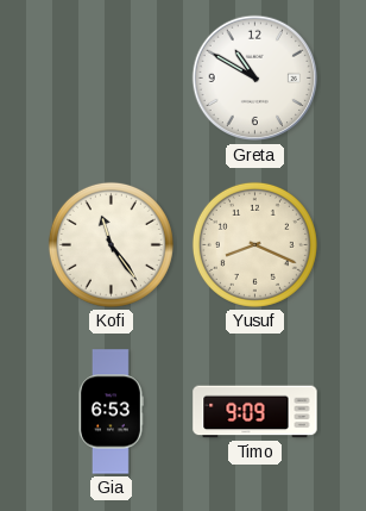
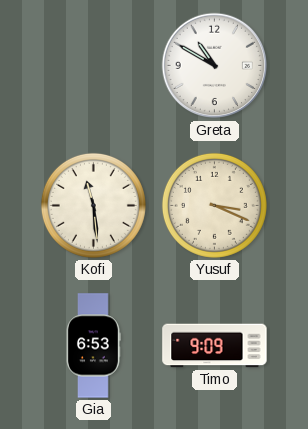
Kofi: 11:24 -> 11:29 (93, 205)
Yusuf: 8:19 -> 3:19 (214, 205)
